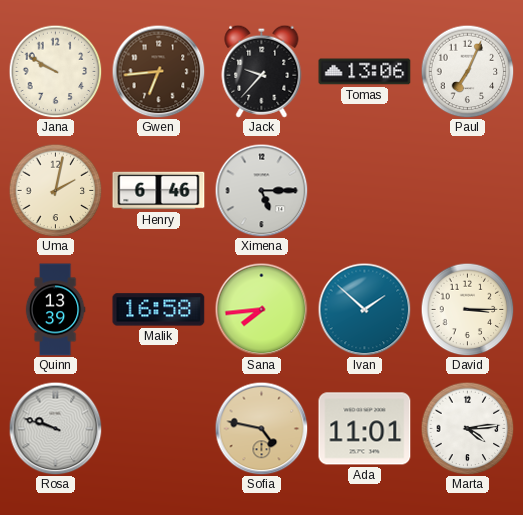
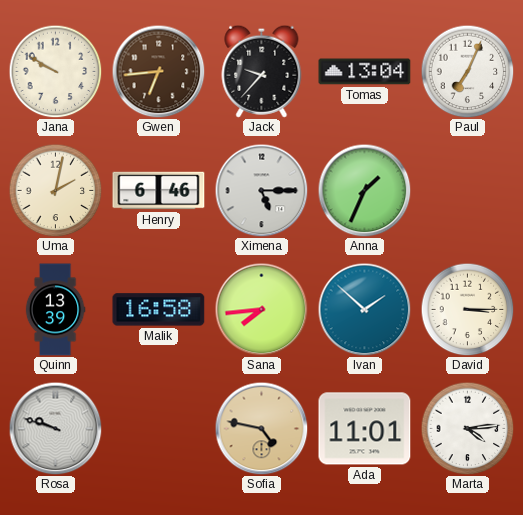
Tomas: 13:06 -> 13:04 (365, 72)
Anna: none -> 1:34 (364, 190)
